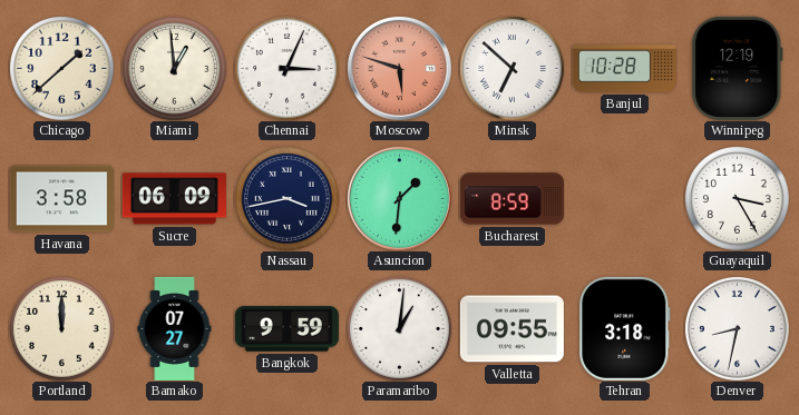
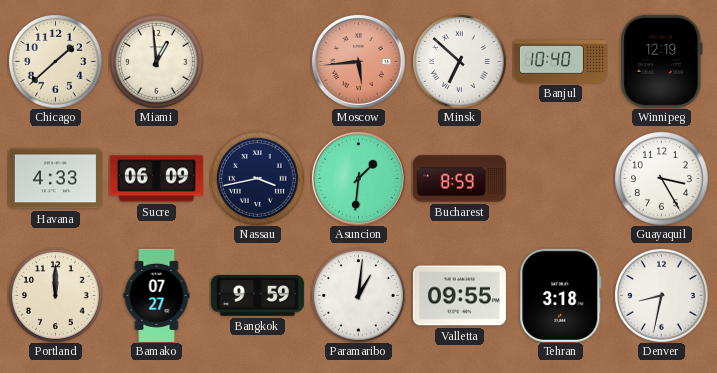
Chennai: 3:04 -> none (288, 69)
Moscow: 5:48 -> 5:44 (358, 61)
Banjul: 10:28 -> 10:40 (560, 62)
Havana: 3:58 -> 4:33 (55, 179)
